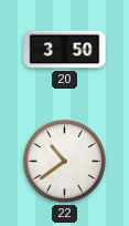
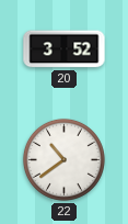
20: 3:50 -> 3:52 (65, 49)
